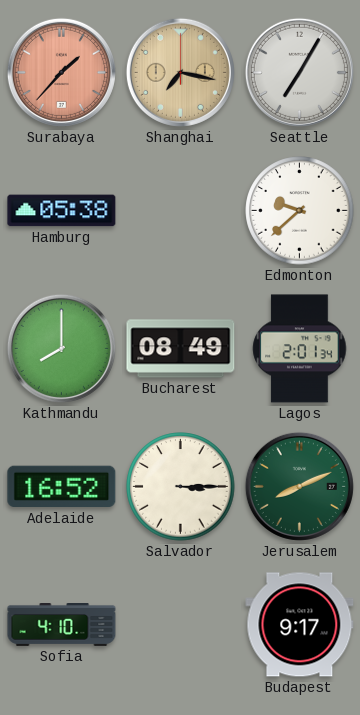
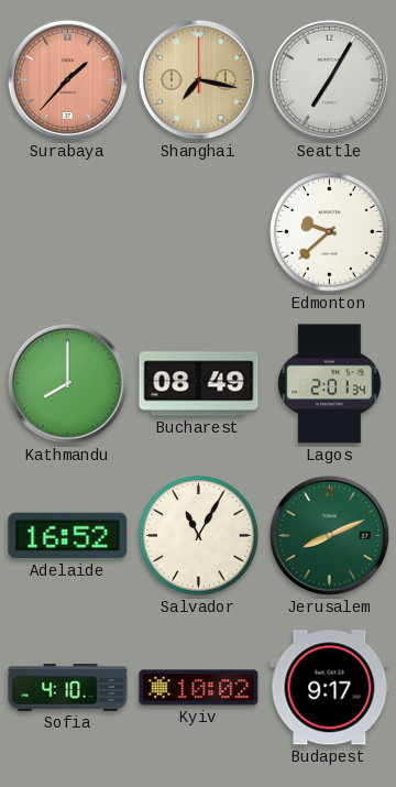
Hamburg: 05:38 -> none (62, 211)
Salvador: 3:15 -> 11:05 (199, 536)
Kyiv: none -> 10:02 (199, 688)
